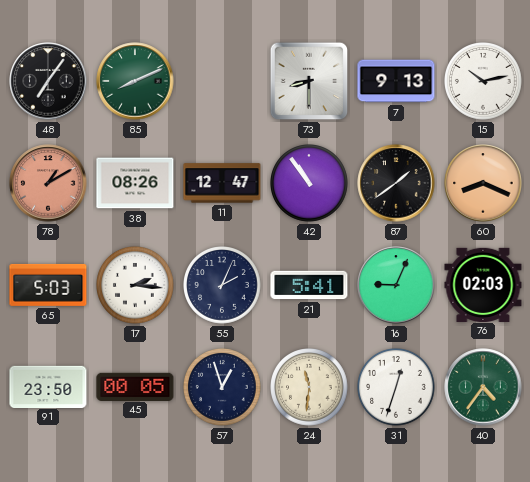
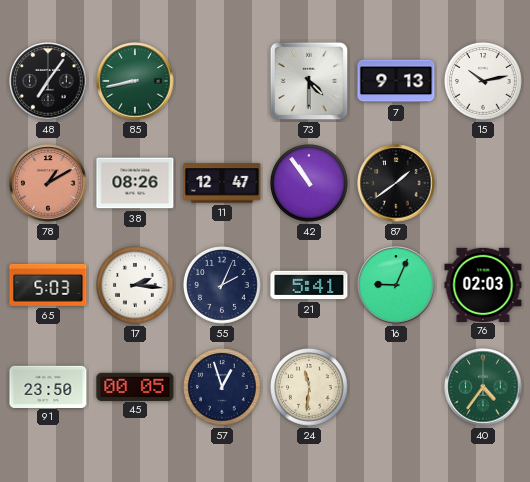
85: 8:11 -> 8:43 (135, 81)
73: 8:30 -> 4:30 (309, 81)
60: 8:19 -> none (483, 183)
31: 12:33 -> none (397, 388)
